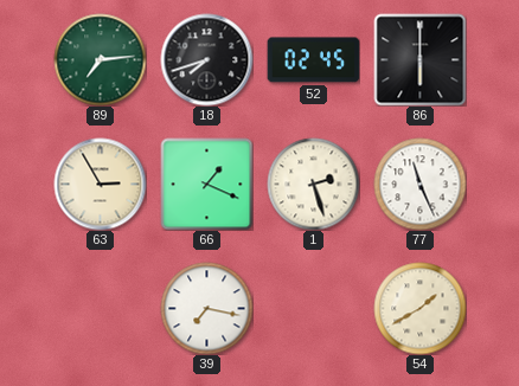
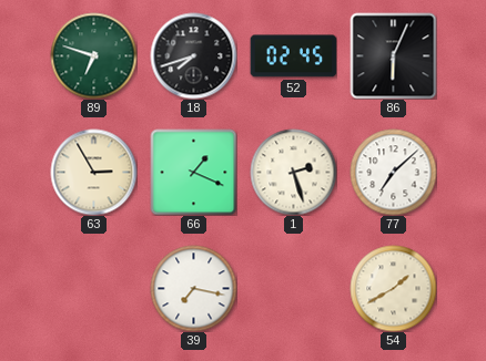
89: 7:14 -> 6:48 (93, 55)
86: 6:00 -> 6:04 (393, 55)
77: 11:26 -> 7:08 (393, 172)
